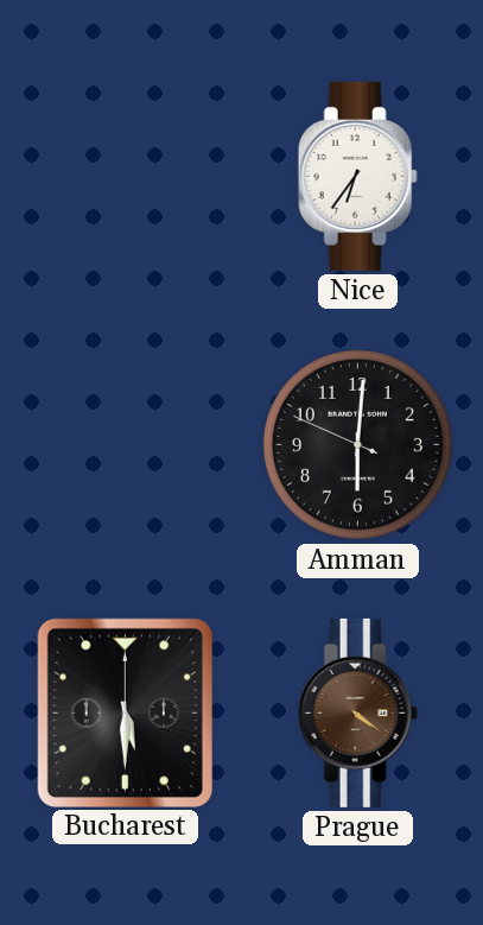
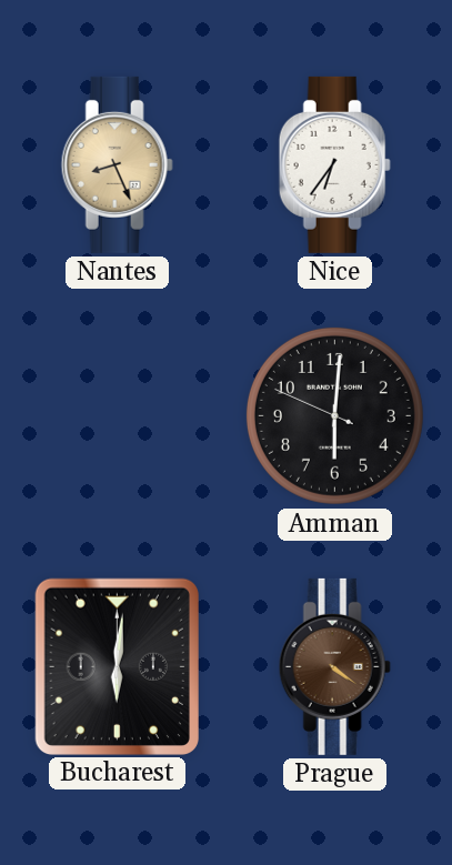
Nantes: none -> 8:26 (117, 164)
Bucharest: 5:30 -> 6:01 (117, 666)
